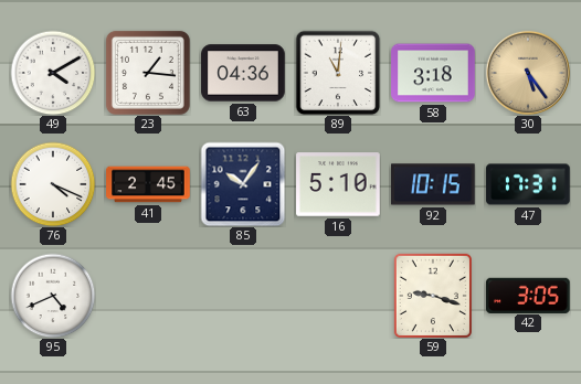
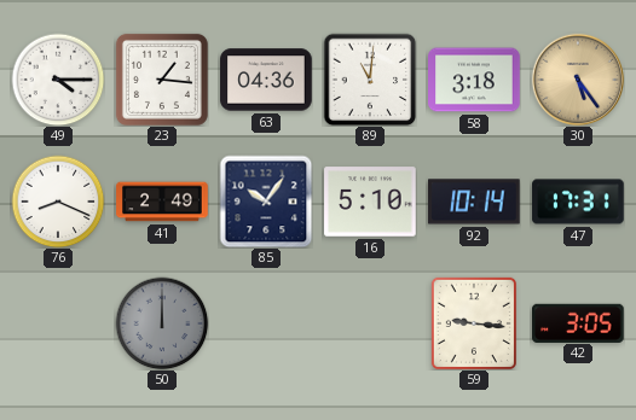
49: 4:10 -> 4:15 (58, 80)
76: 4:19 -> 8:19 (58, 202)
41: 2:45 -> 2:49 (162, 202)
92: 10:15 -> 10:14 (474, 202)
95: 4:41 -> none (53, 296)
50: none -> 12:00 (162, 323)
59: 9:18 -> 9:16 (474, 323)
